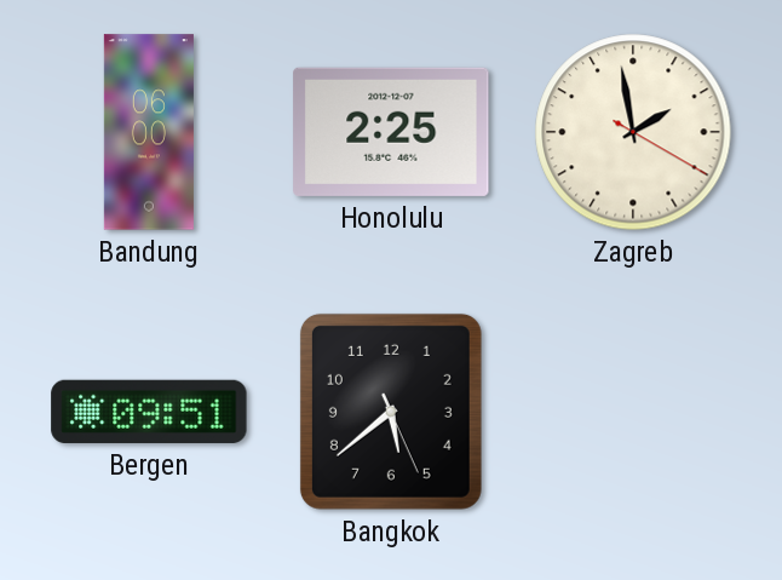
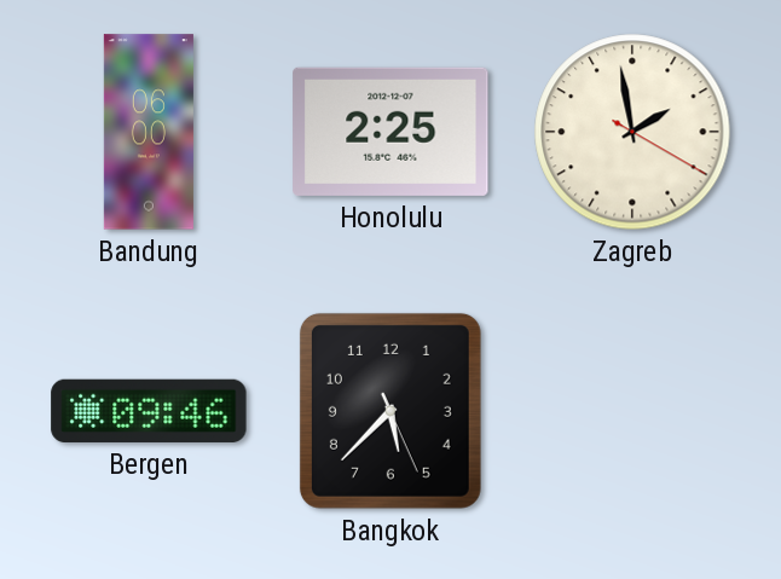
Bergen: 09:51 -> 09:46 (149, 411)
Bangkok: 5:38 -> 5:37 (390, 411)
